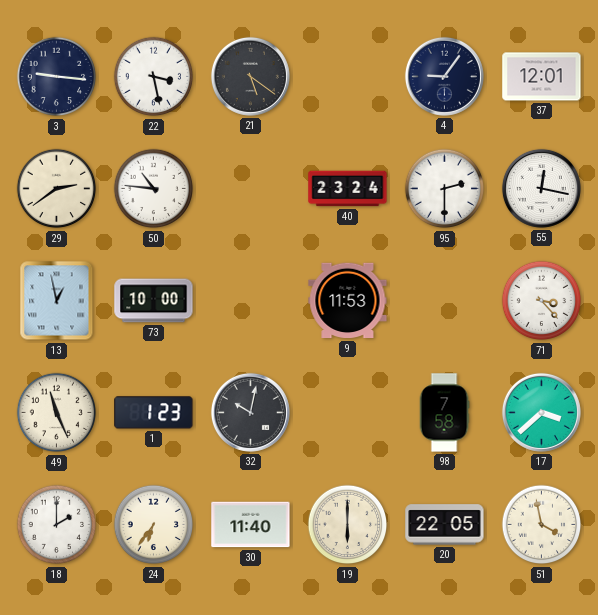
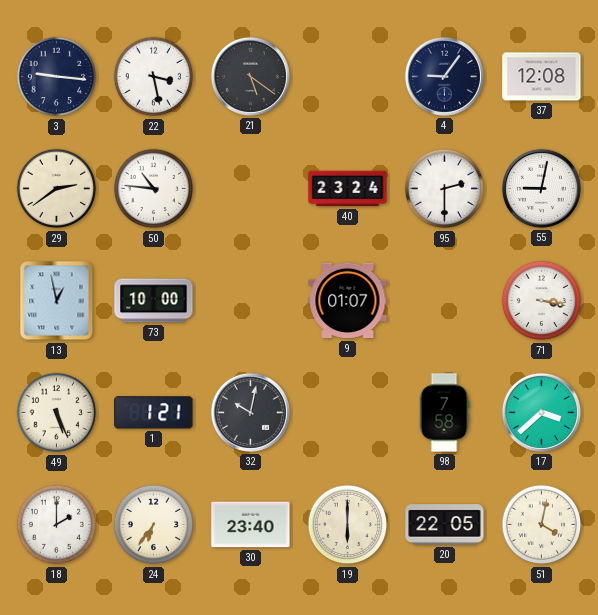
37: 12:01 -> 12:08 (542, 77)
55: 12:17 -> 9:02 (541, 188)
9: 11:53 -> 01:07 (348, 301)
71: 3:23 -> 3:17 (542, 301)
49: 11:26 -> 5:26 (57, 413)
1: 1:23 -> 1:21 (154, 413)
30: 11:40 -> 23:40 (251, 525)
51: 3:58 -> 4:02 (542, 525)
